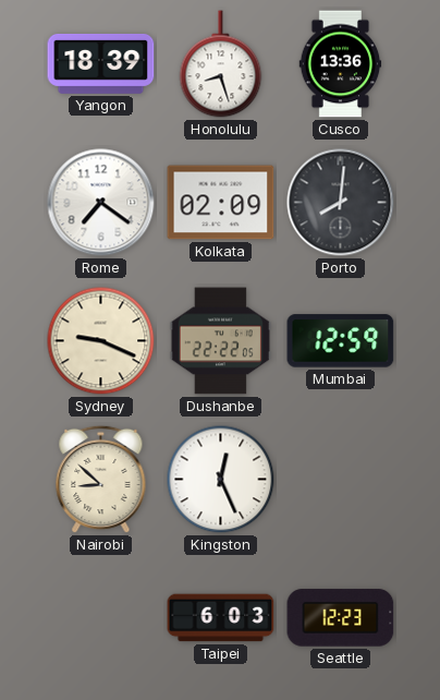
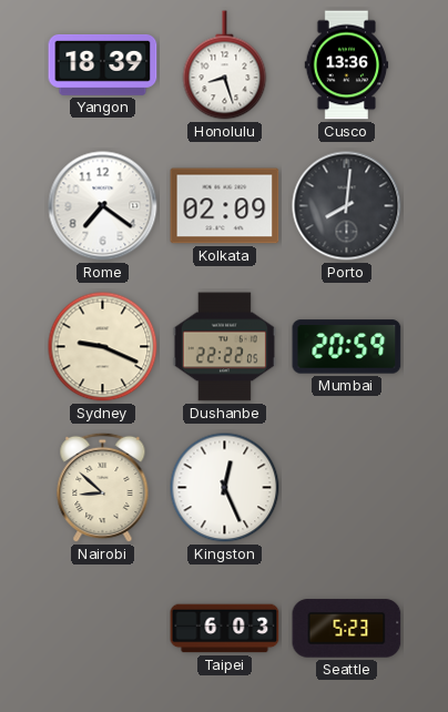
Mumbai: 12:59 -> 20:59 (347, 347)
Seattle: 12:23 -> 5:23 (347, 629)
